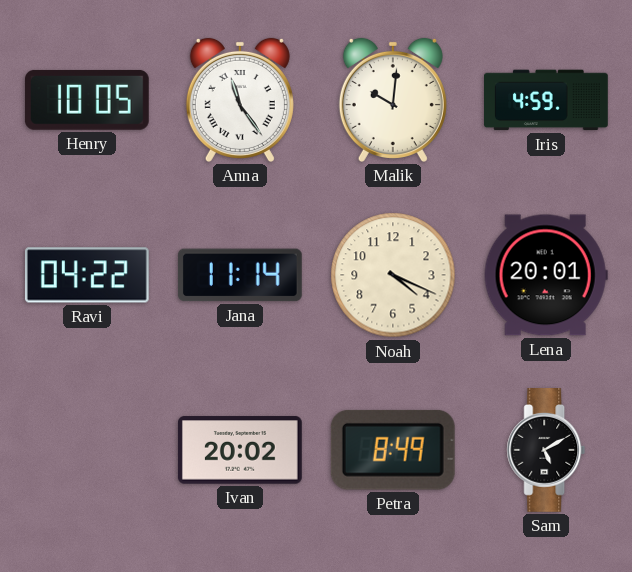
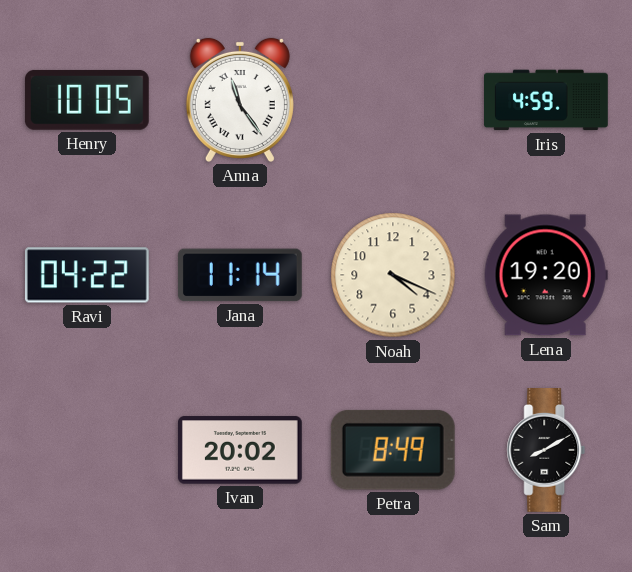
Malik: 10:01 -> none (393, 100)
Lena: 20:01 -> 19:20 (546, 275)
Sam: 5:10 -> 8:10 (546, 451)
